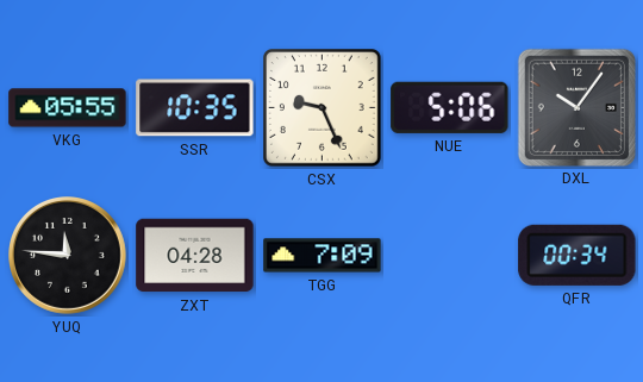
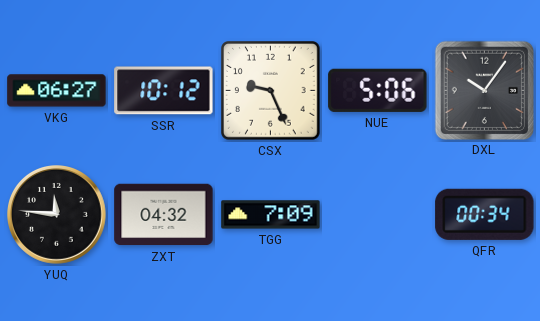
VKG: 05:55 -> 06:27 (57, 91)
SSR: 10:35 -> 10:12 (164, 91)
ZXT: 04:28 -> 04:32 (164, 215)
